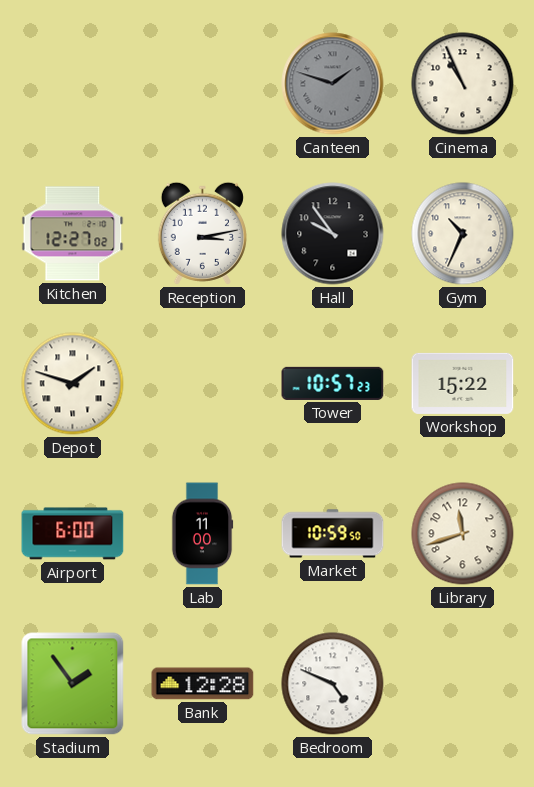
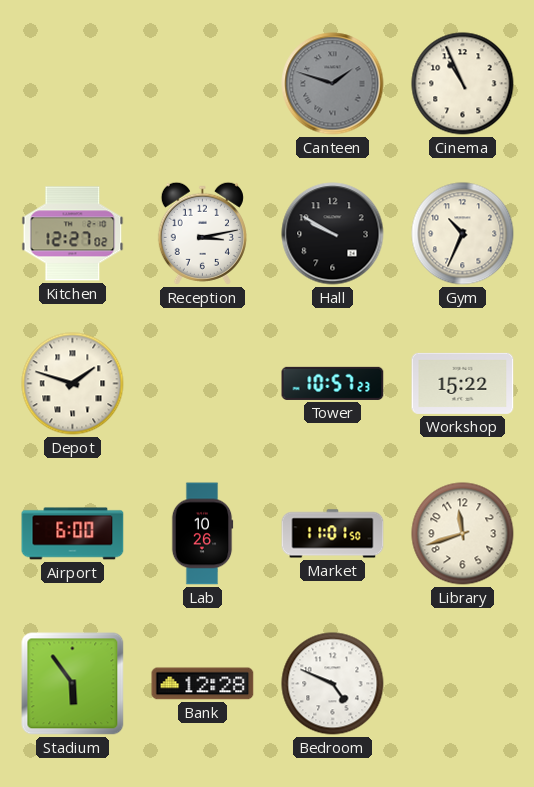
Hall: 9:54 -> 9:50 (333, 234)
Lab: 11:00 -> 10:26 (202, 534)
Market: 10:59 -> 11:01 (333, 534)
Stadium: 1:54 -> 5:54 (73, 684)
